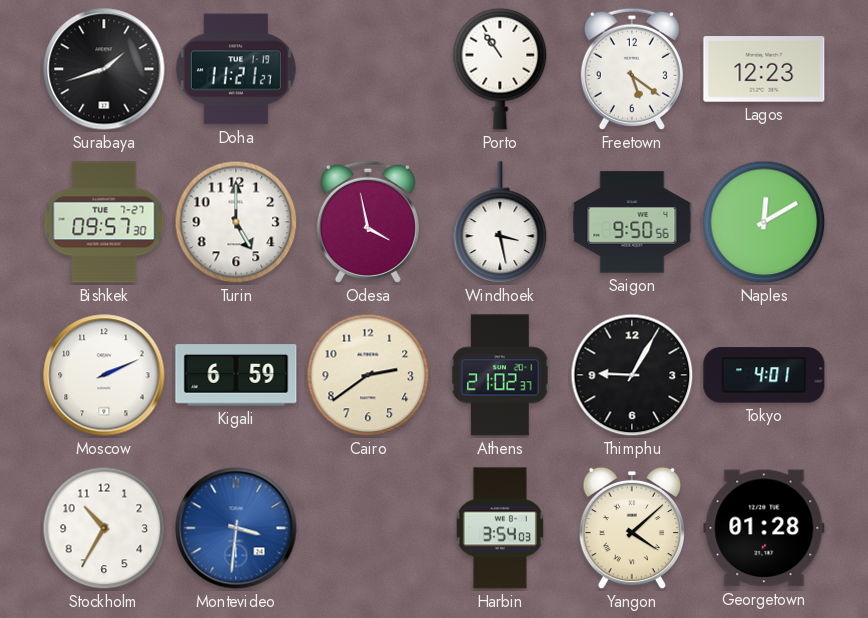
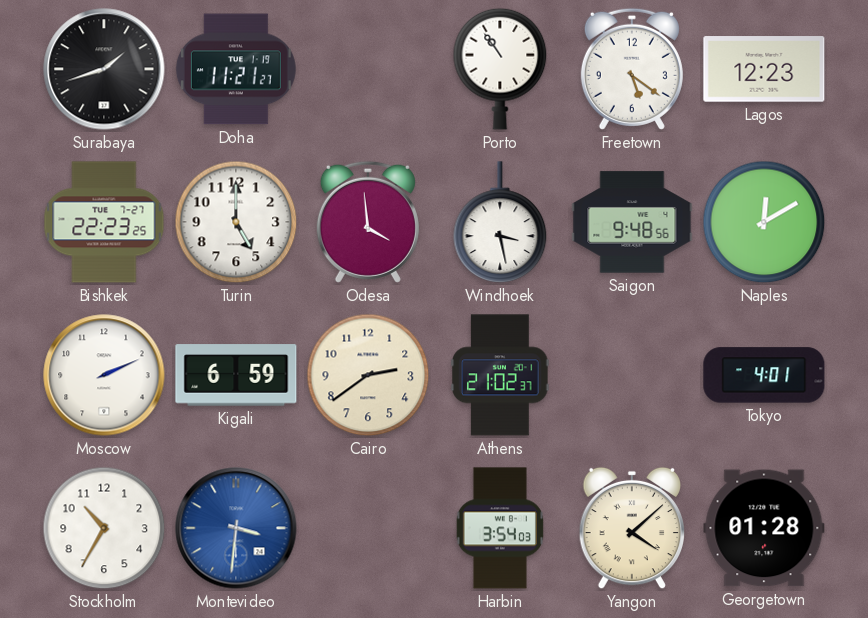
Bishkek: 09:57 -> 22:23 (104, 222)
Odesa: 3:58 -> 3:59 (368, 222)
Saigon: 9:50 -> 9:48 (632, 222)
Thimphu: 9:05 -> none (632, 375)
